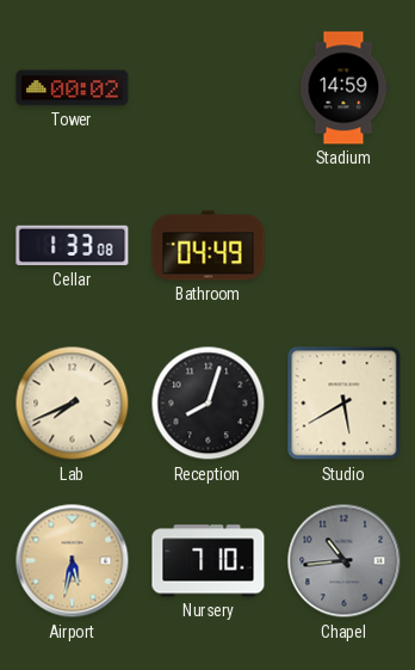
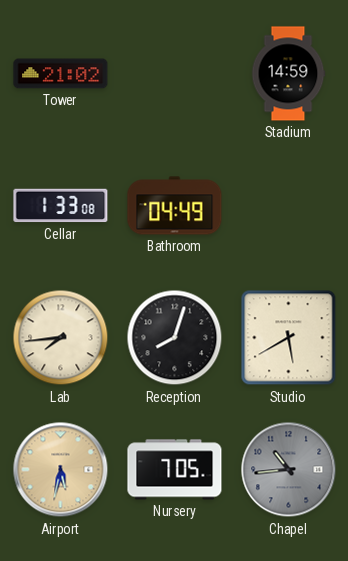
Tower: 00:02 -> 21:02 (61, 74)
Lab: 7:41 -> 7:44 (61, 338)
Nursery: 7:10 -> 7:05 (175, 470)
